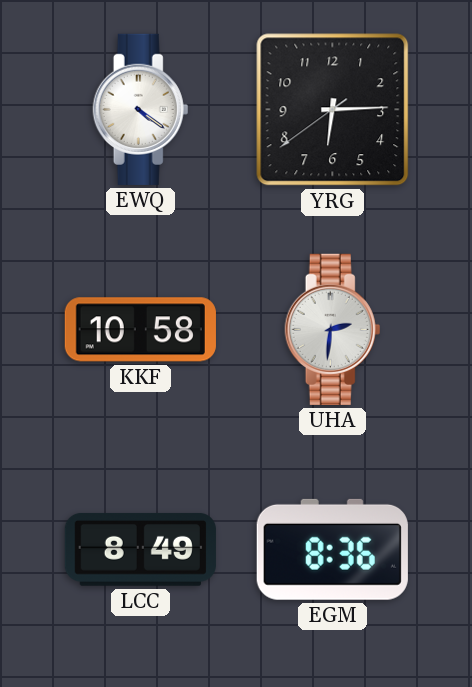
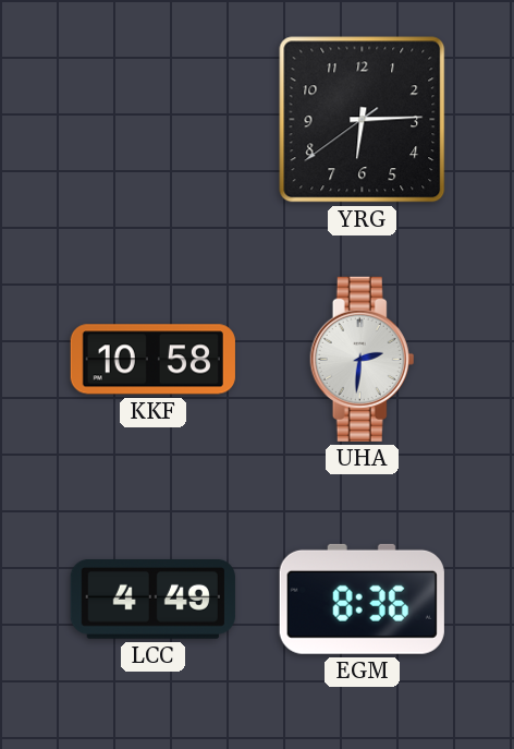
EWQ: 4:21 -> none (141, 109)
LCC: 8:49 -> 4:49 (152, 599)
